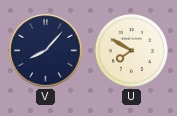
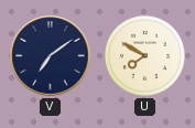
V: 8:07 -> 7:09 (51, 56)
